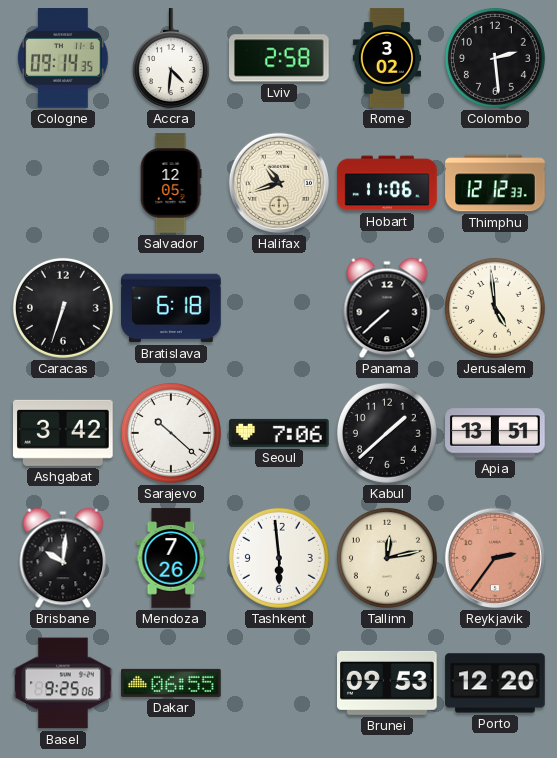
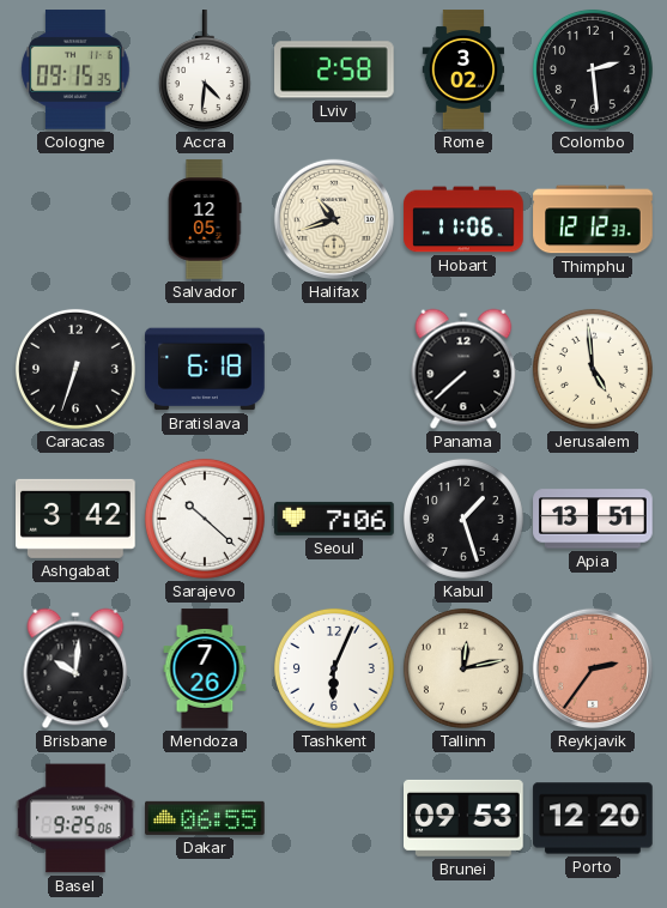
Cologne: 09:14 -> 09:15 (75, 69)
Kabul: 1:38 -> 1:27 (463, 519)
Tashkent: 5:59 -> 6:04 (334, 668)
